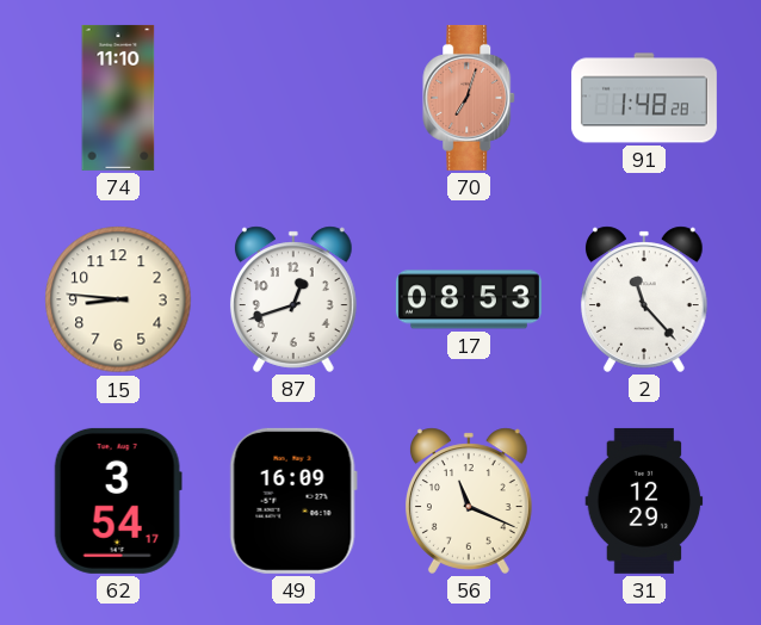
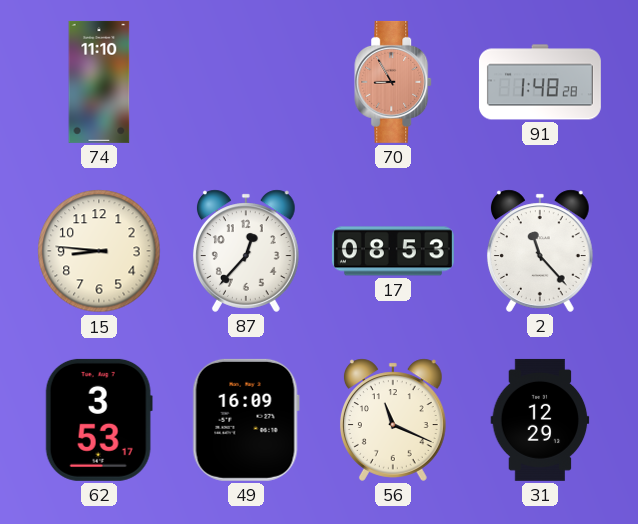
70: 7:03 -> 8:55 (394, 82)
87: 12:42 -> 12:37 (246, 251)
62: 3:54 -> 3:53 (99, 420)
